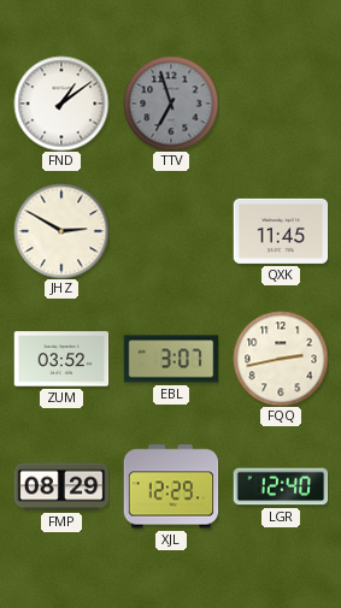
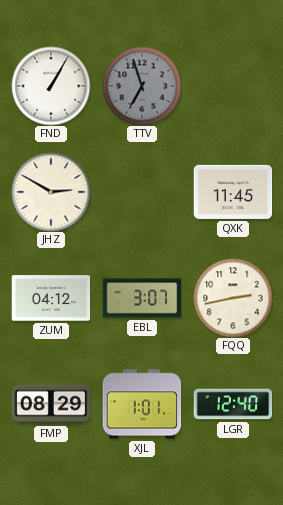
FND: 1:09 -> 1:05 (51, 86)
ZUM: 03:52 -> 04:12 (51, 298)
XJL: 12:29 -> 1:01 (142, 404)
